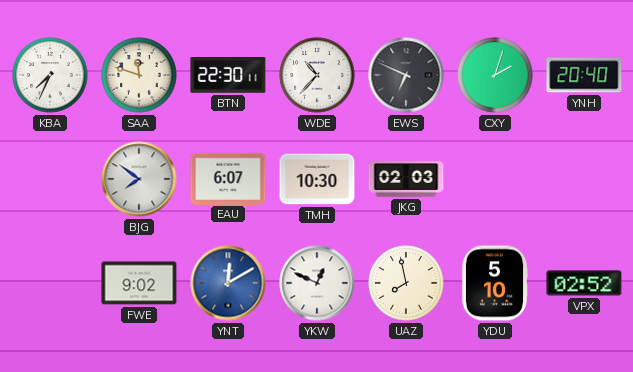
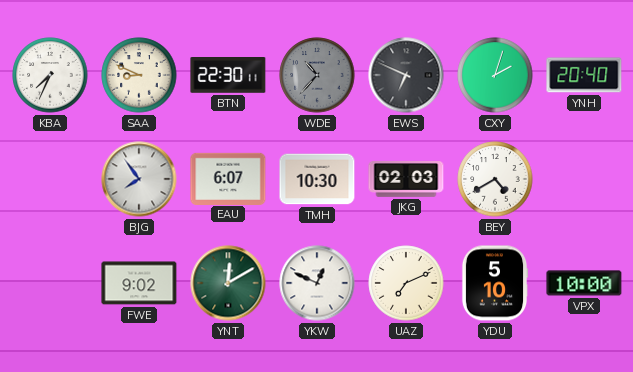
SAA: 11:48 -> 8:49 (139, 75)
WDE dial: white -> grey (317, 75)
BJG: 7:51 -> 7:54 (139, 179)
BEY: none -> 4:40 (495, 179)
YNT dial: blue -> green (228, 283)
UAZ: 7:58 -> 7:11 (406, 283)
VPX: 02:52 -> 10:00 (584, 283)
